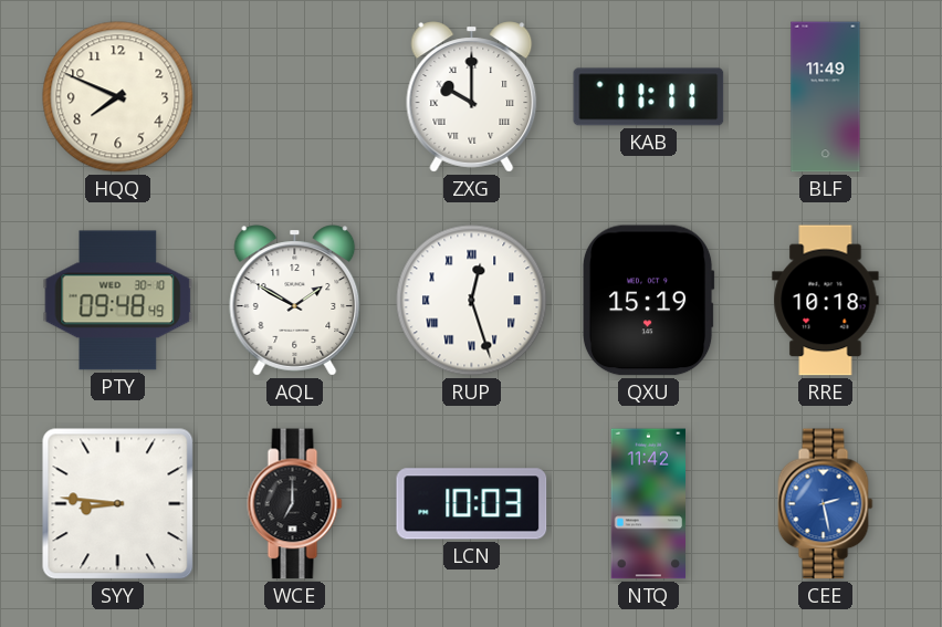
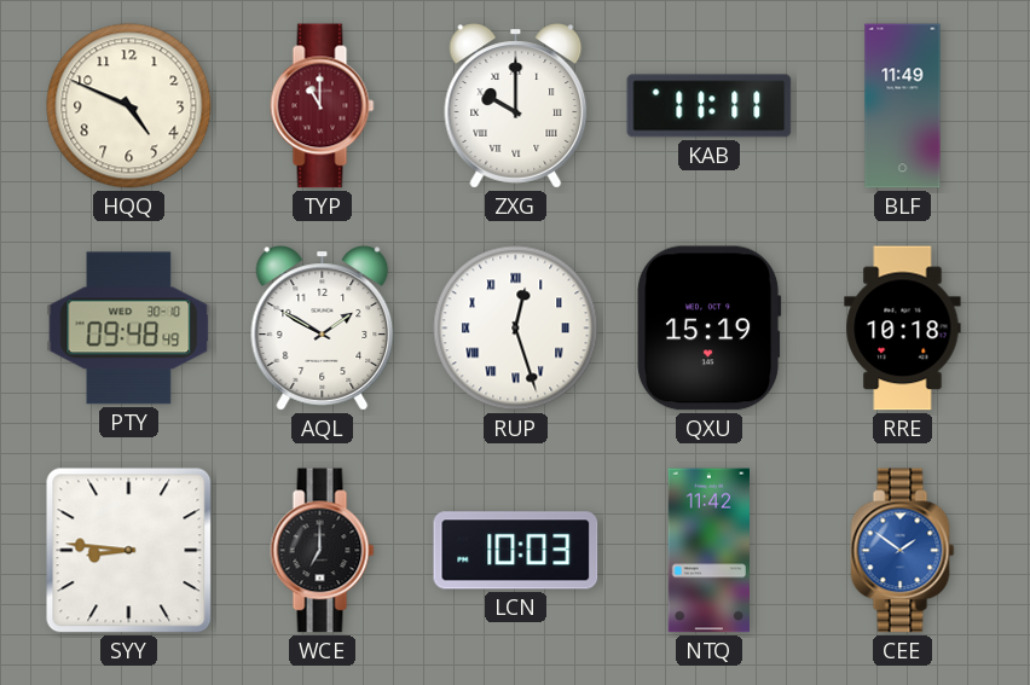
HQQ: 7:49 -> 4:49 (129, 106)
TYP: none -> 11:00 (323, 106)
CEE: 2:28 -> 1:51 (903, 551)
